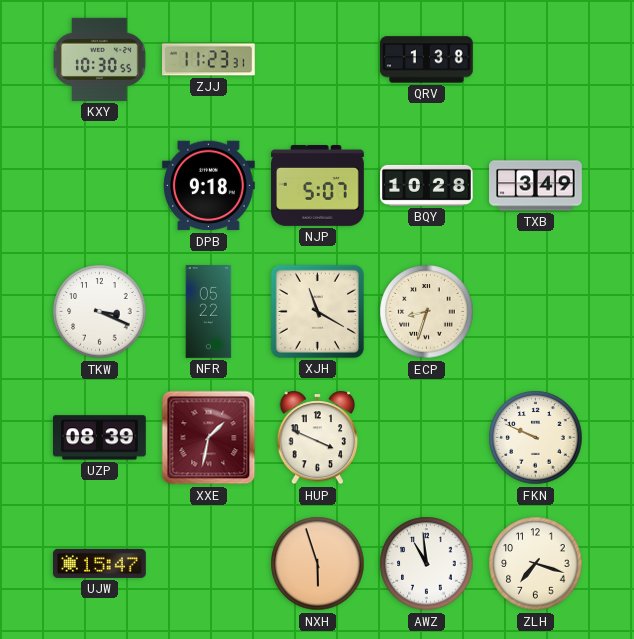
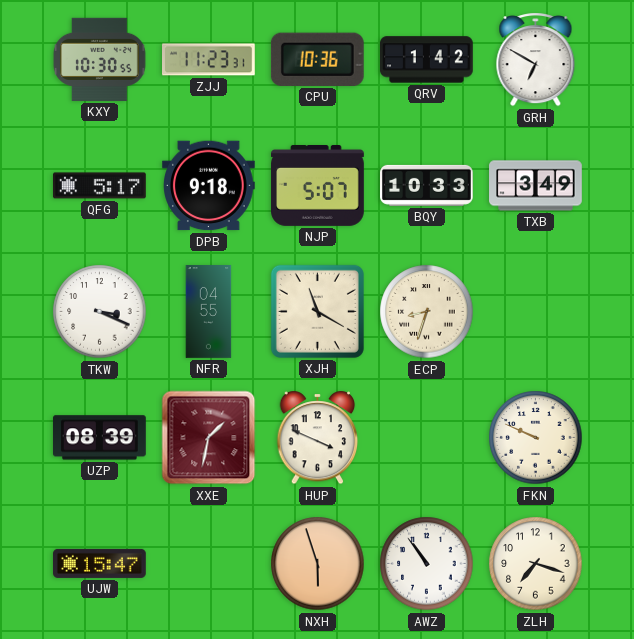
CPU: none -> 10:36 (317, 59)
QRV: 1:38 -> 1:42 (427, 60)
GRH: none -> 6:50 (536, 60)
QFG: none -> 5:17 (100, 186)
BQY: 10:28 -> 10:33 (427, 185)
NFR: 05:22 -> 04:55 (209, 312)
AWZ: 10:59 -> 10:54 (427, 564)
